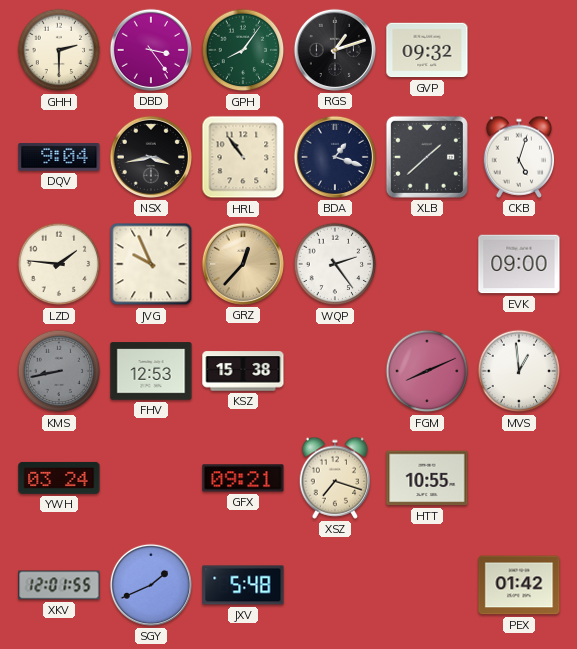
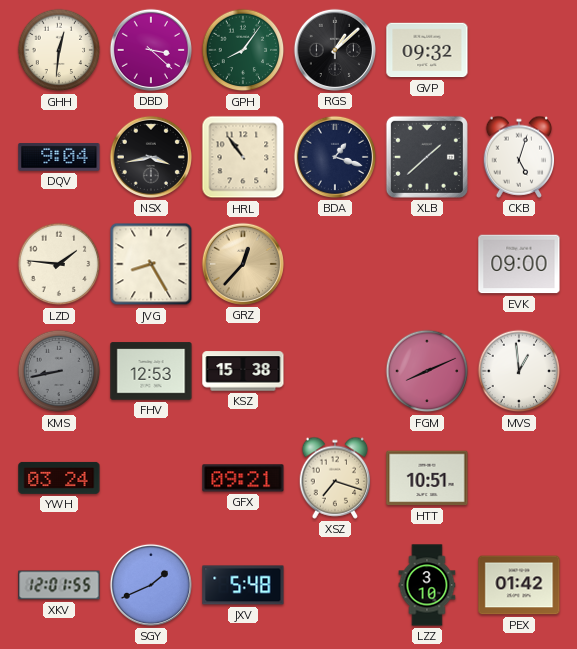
GHH: 2:30 -> 12:31 (59, 50)
DBD: 3:24 -> 3:22 (151, 50)
RGS: 1:12 -> 1:08 (335, 50)
JVG: 9:56 -> 8:25 (151, 264)
WQP: 2:24 -> none (335, 264)
HTT: 10:55 -> 10:51 (427, 478)
LZZ: none -> 3:10 (427, 585)
